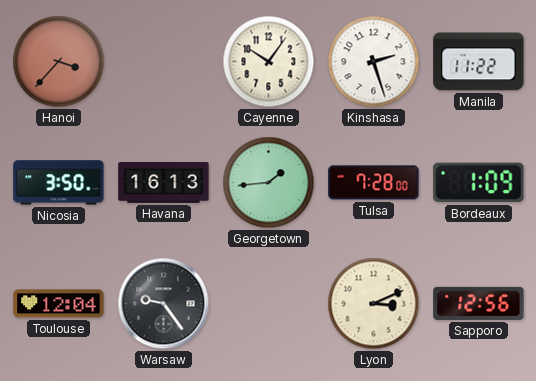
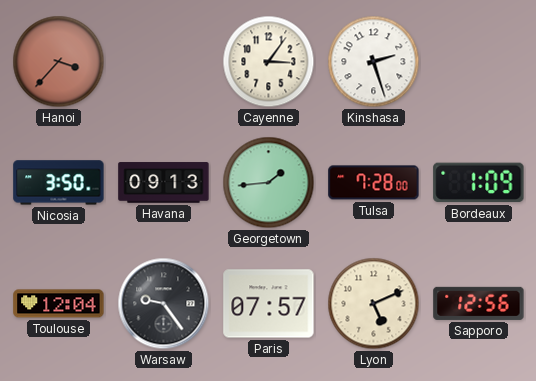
Cayenne: 10:06 -> 3:06 (269, 62)
Manila: 11:22 -> none (479, 62)
Havana: 16:13 -> 09:13 (164, 183)
Paris: none -> 07:57 (269, 304)
Lyon: 3:11 -> 5:11 (374, 304)
